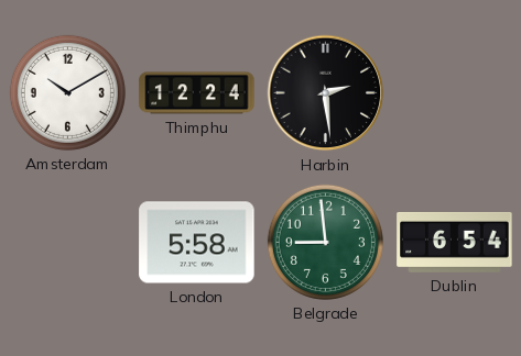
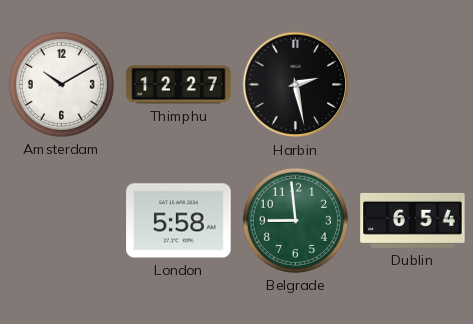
Thimphu: 12:24 -> 12:27 (179, 85)
Harbin: 2:29 -> 2:28 (296, 85)
